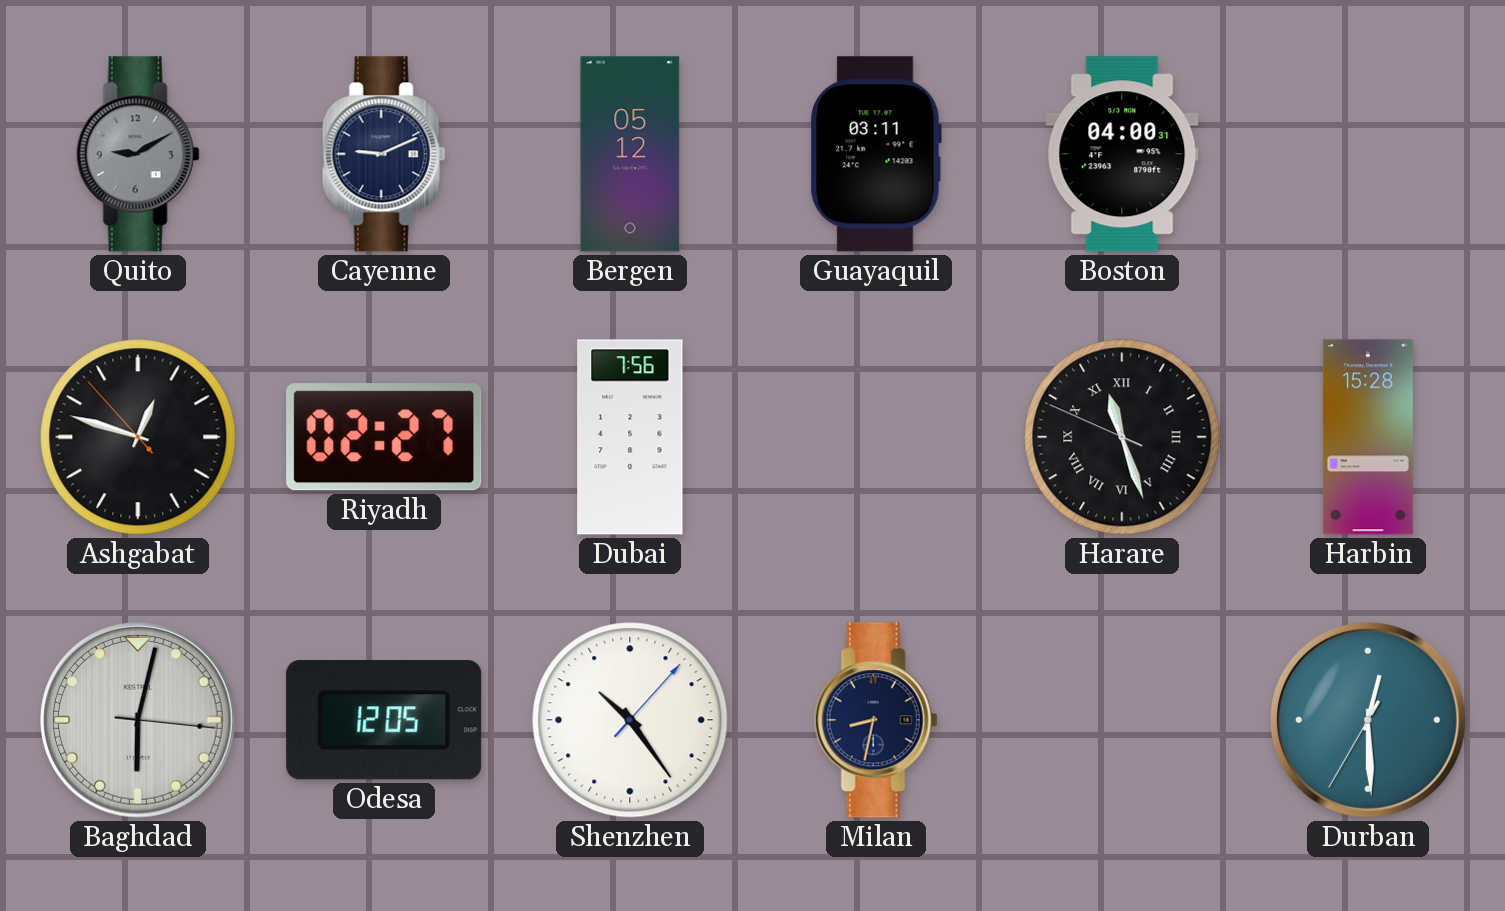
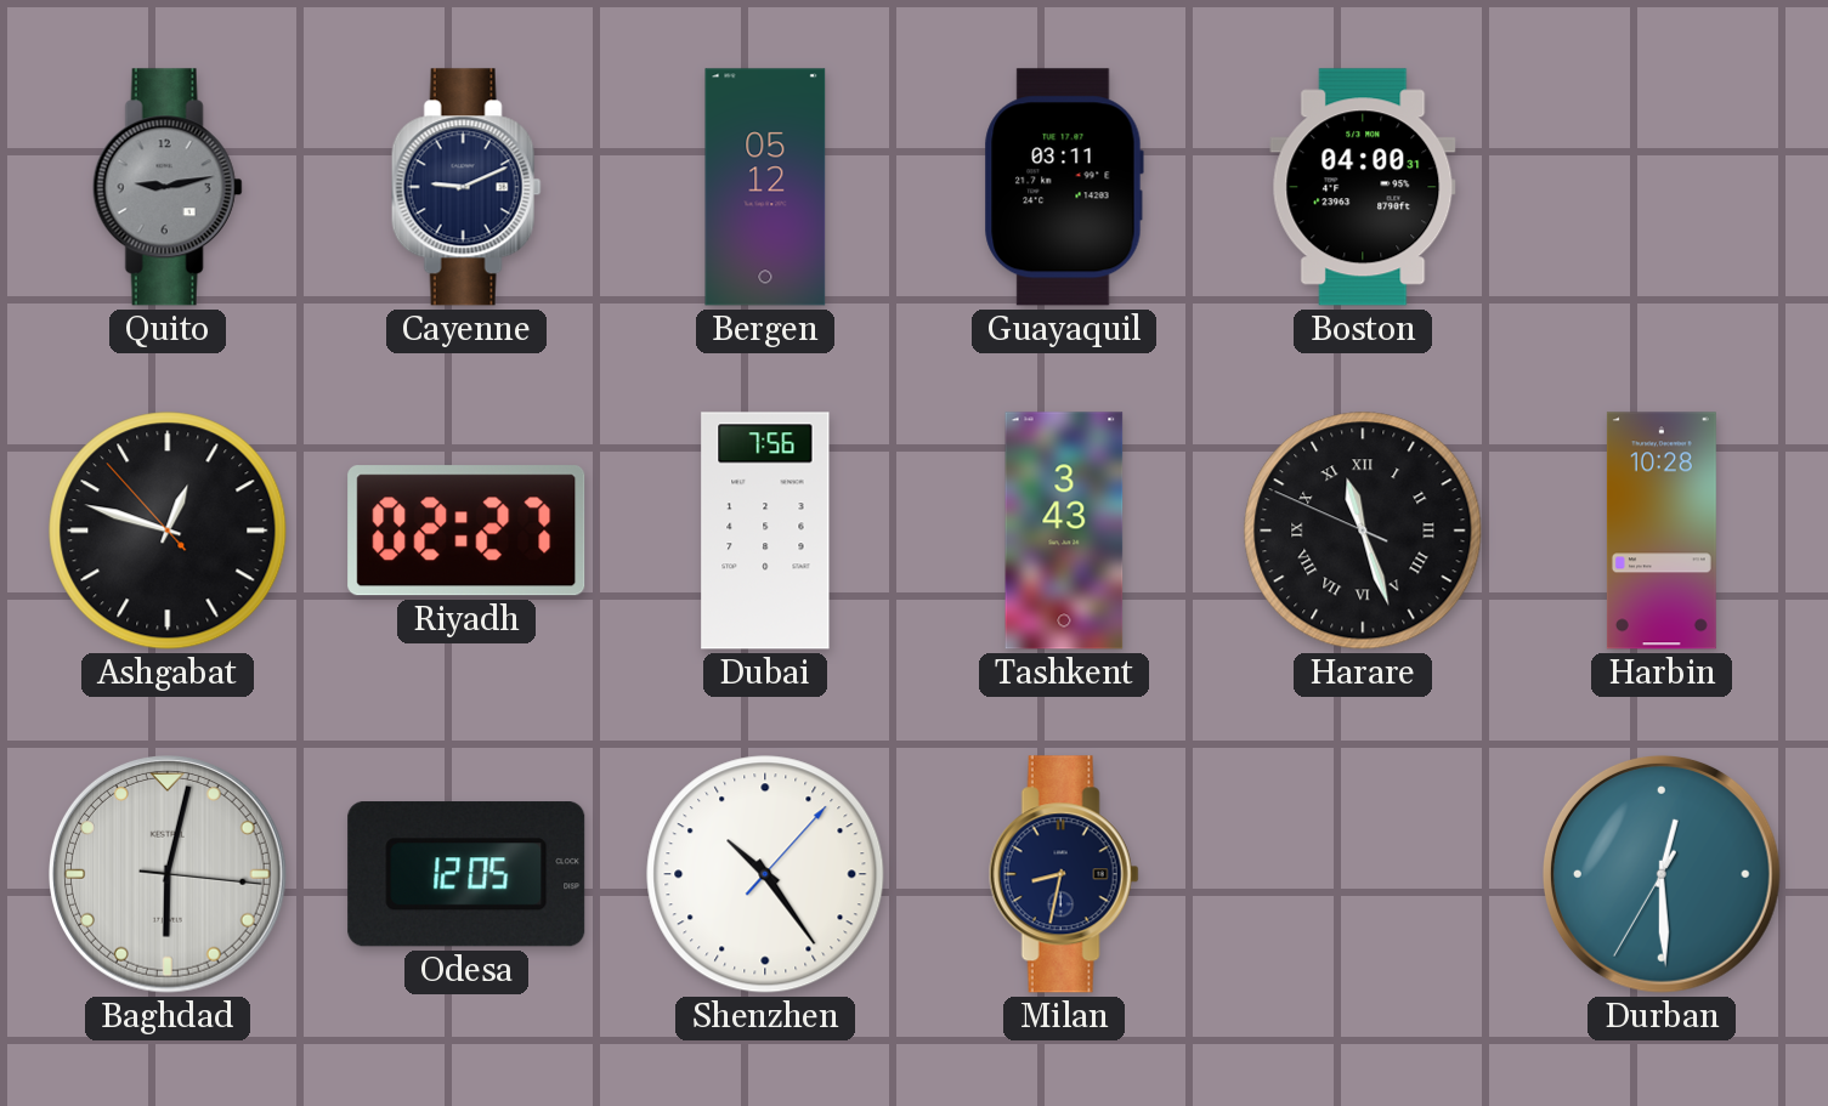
Quito: 9:10 -> 9:13 (168, 187)
Tashkent: none -> 3:43 (1064, 531)
Harbin: 15:28 -> 10:28 (1662, 531)
